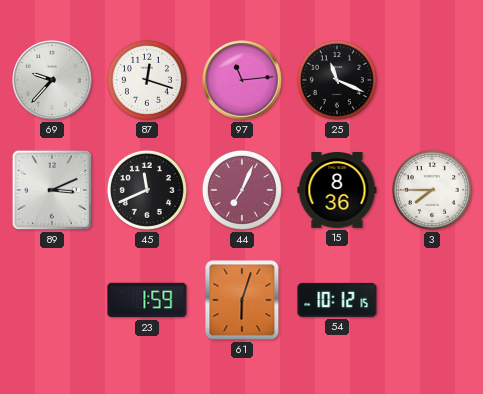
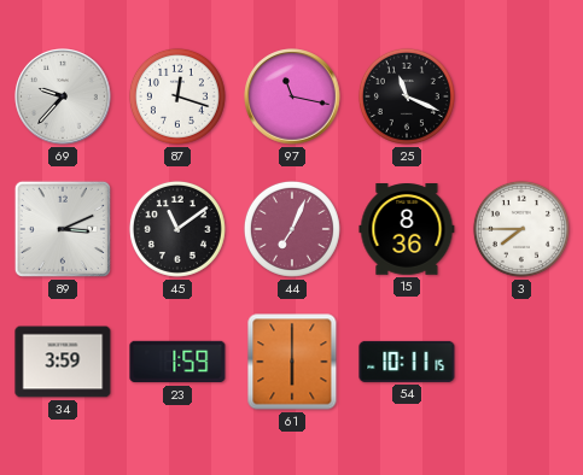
97: 11:14 -> 11:17 (292, 96)
45: 11:41 -> 11:09 (177, 229)
34: none -> 3:59 (63, 362)
61: 6:03 -> 6:00 (292, 362)
54: 10:12 -> 10:11 (407, 362)
